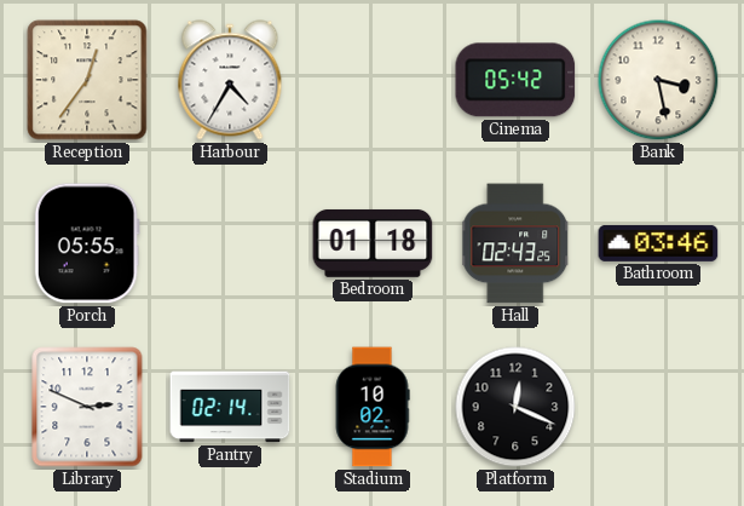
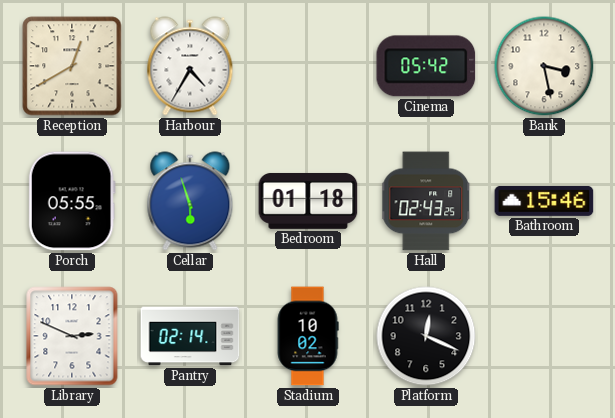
Reception: 12:36 -> 12:40 (72, 66)
Cellar: none -> 5:57 (190, 201)
Bathroom: 03:46 -> 15:46 (544, 201)
